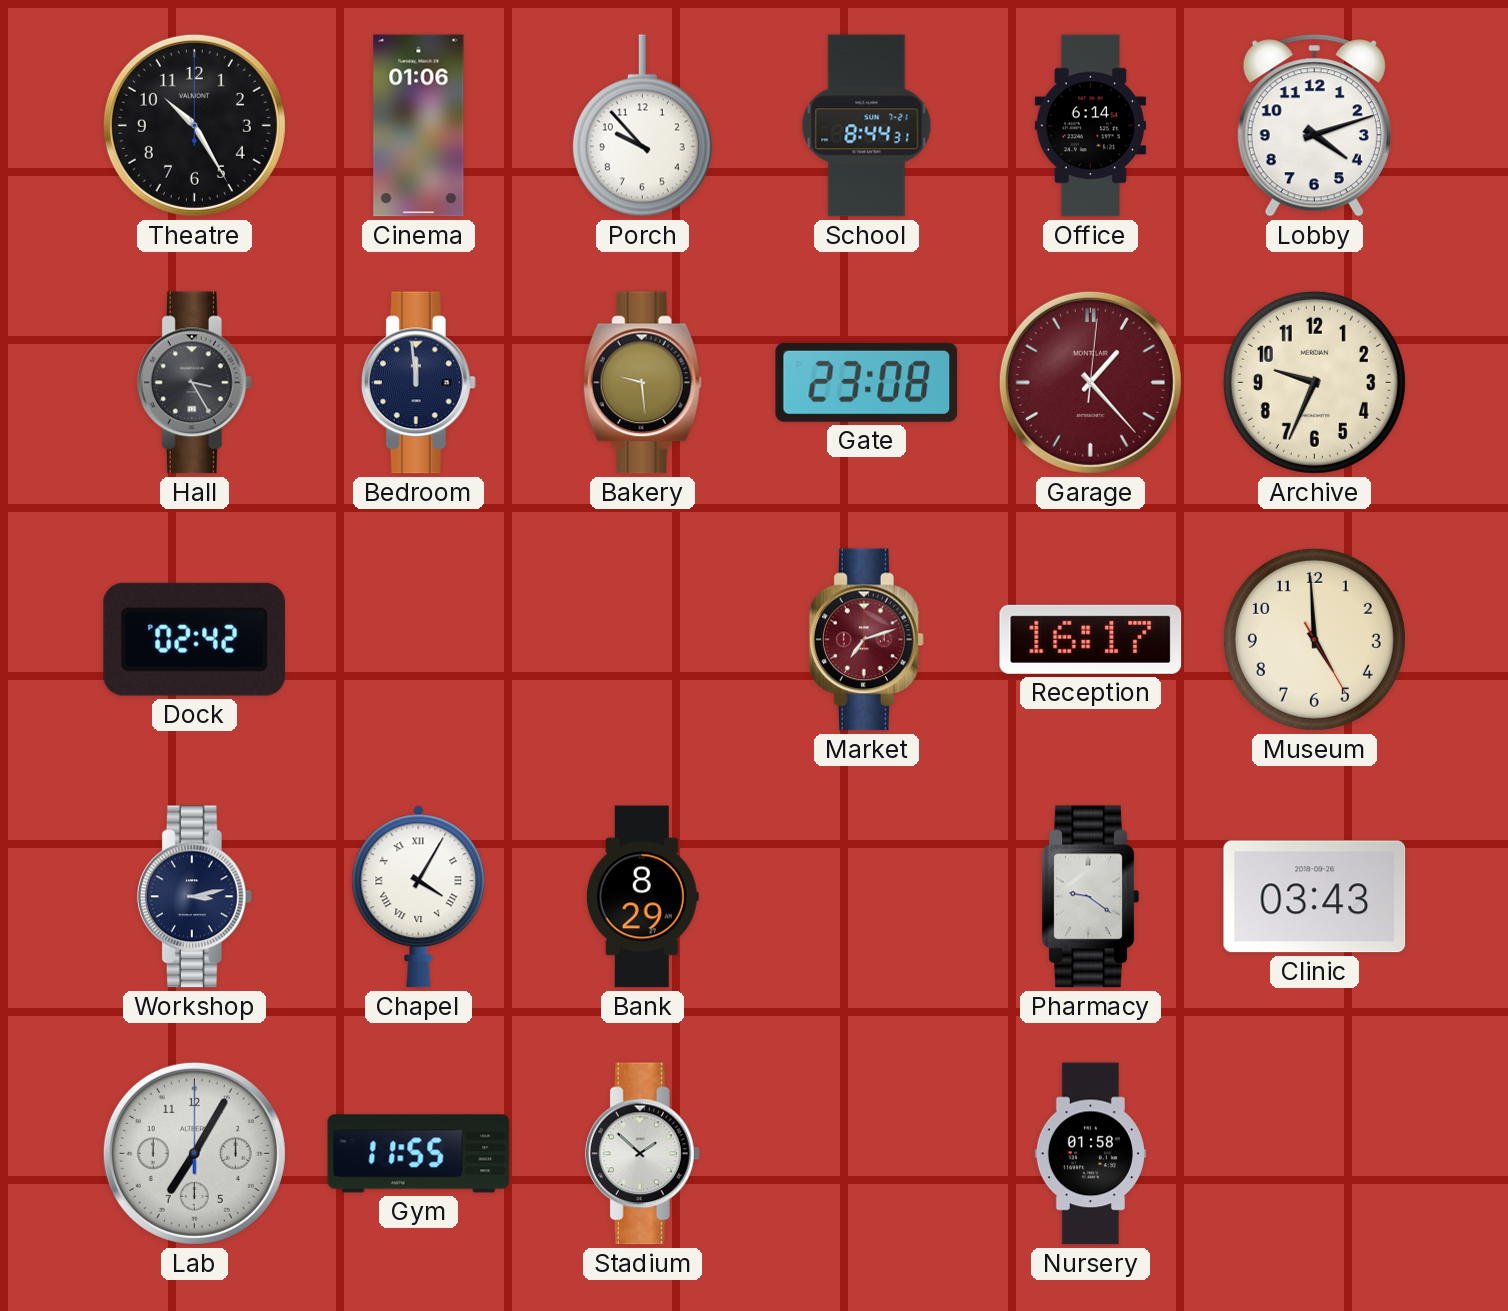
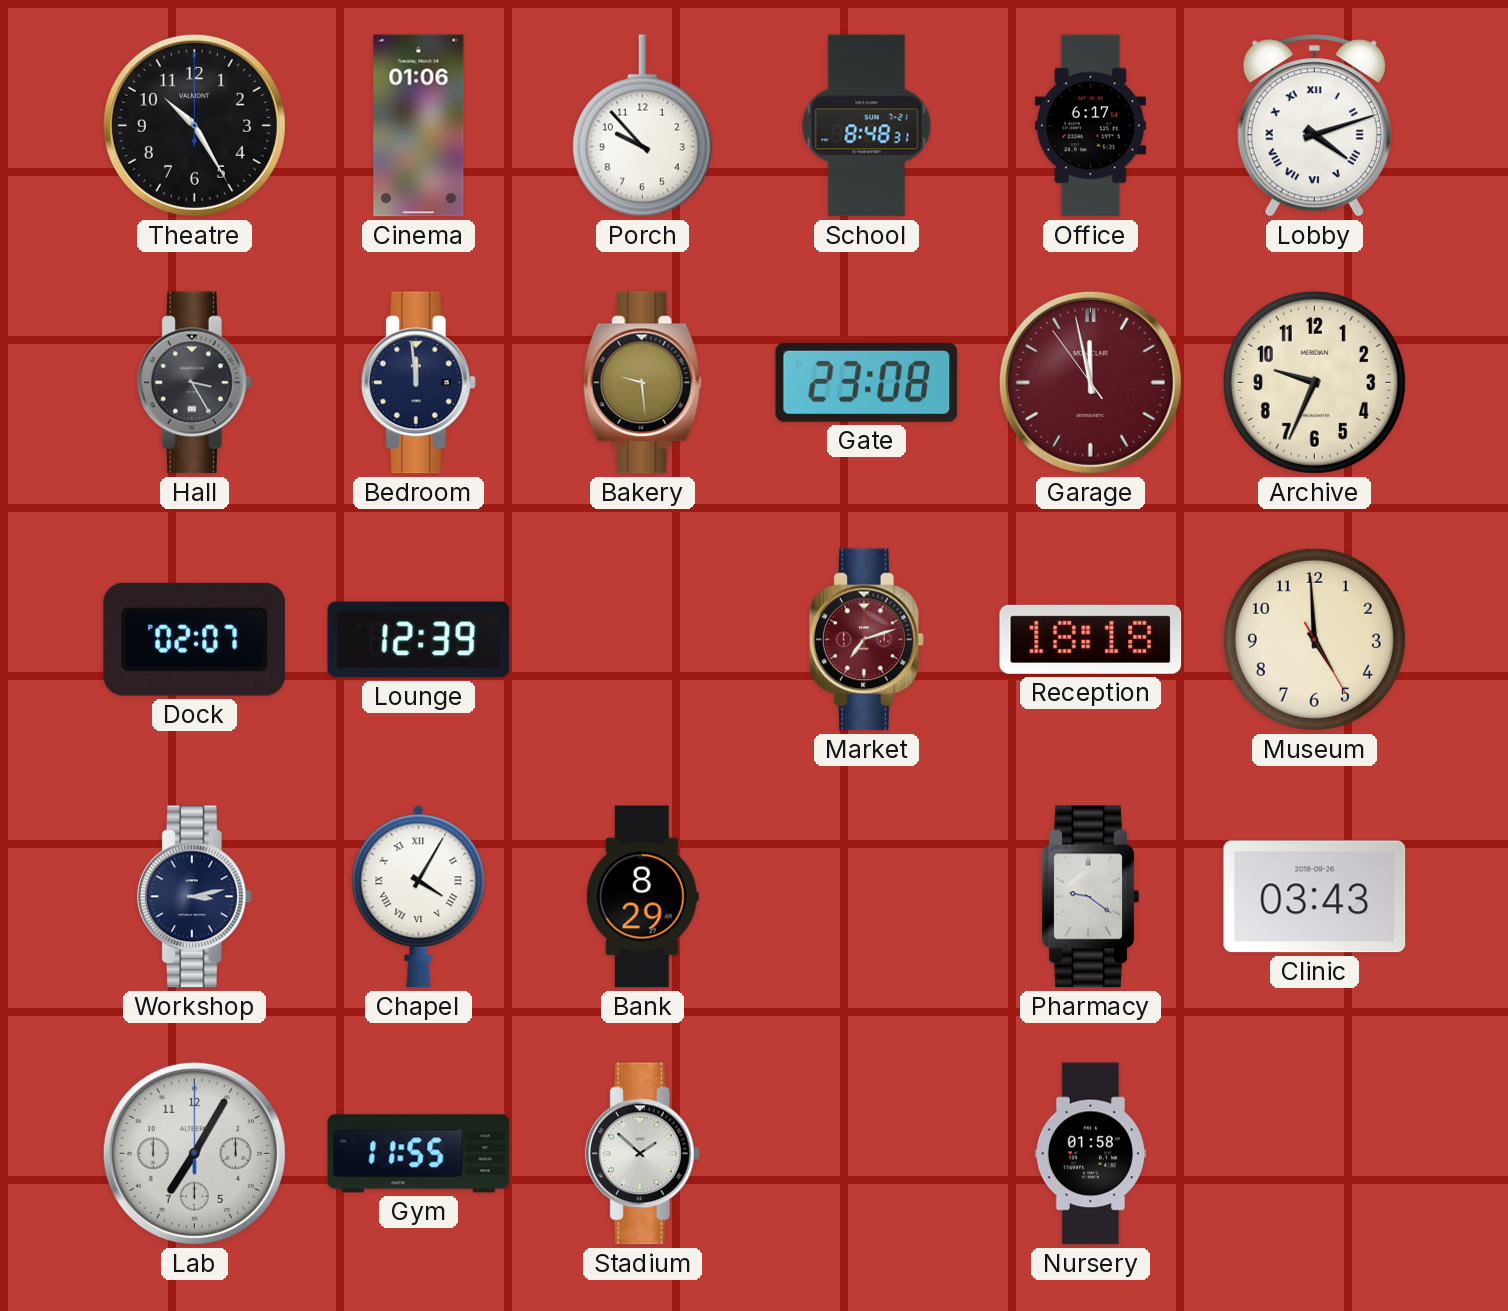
School: 8:44 -> 8:48 (867, 126)
Office: 6:14 -> 6:17 (1090, 126)
Lobby numerals: Arabic -> Roman (1314, 126)
Garage: 1:23 -> 11:57 (1090, 382)
Dock: 02:42 -> 02:07 (194, 639)
Lounge: none -> 12:39 (419, 640)
Reception: 16:17 -> 18:18 (1091, 639)
